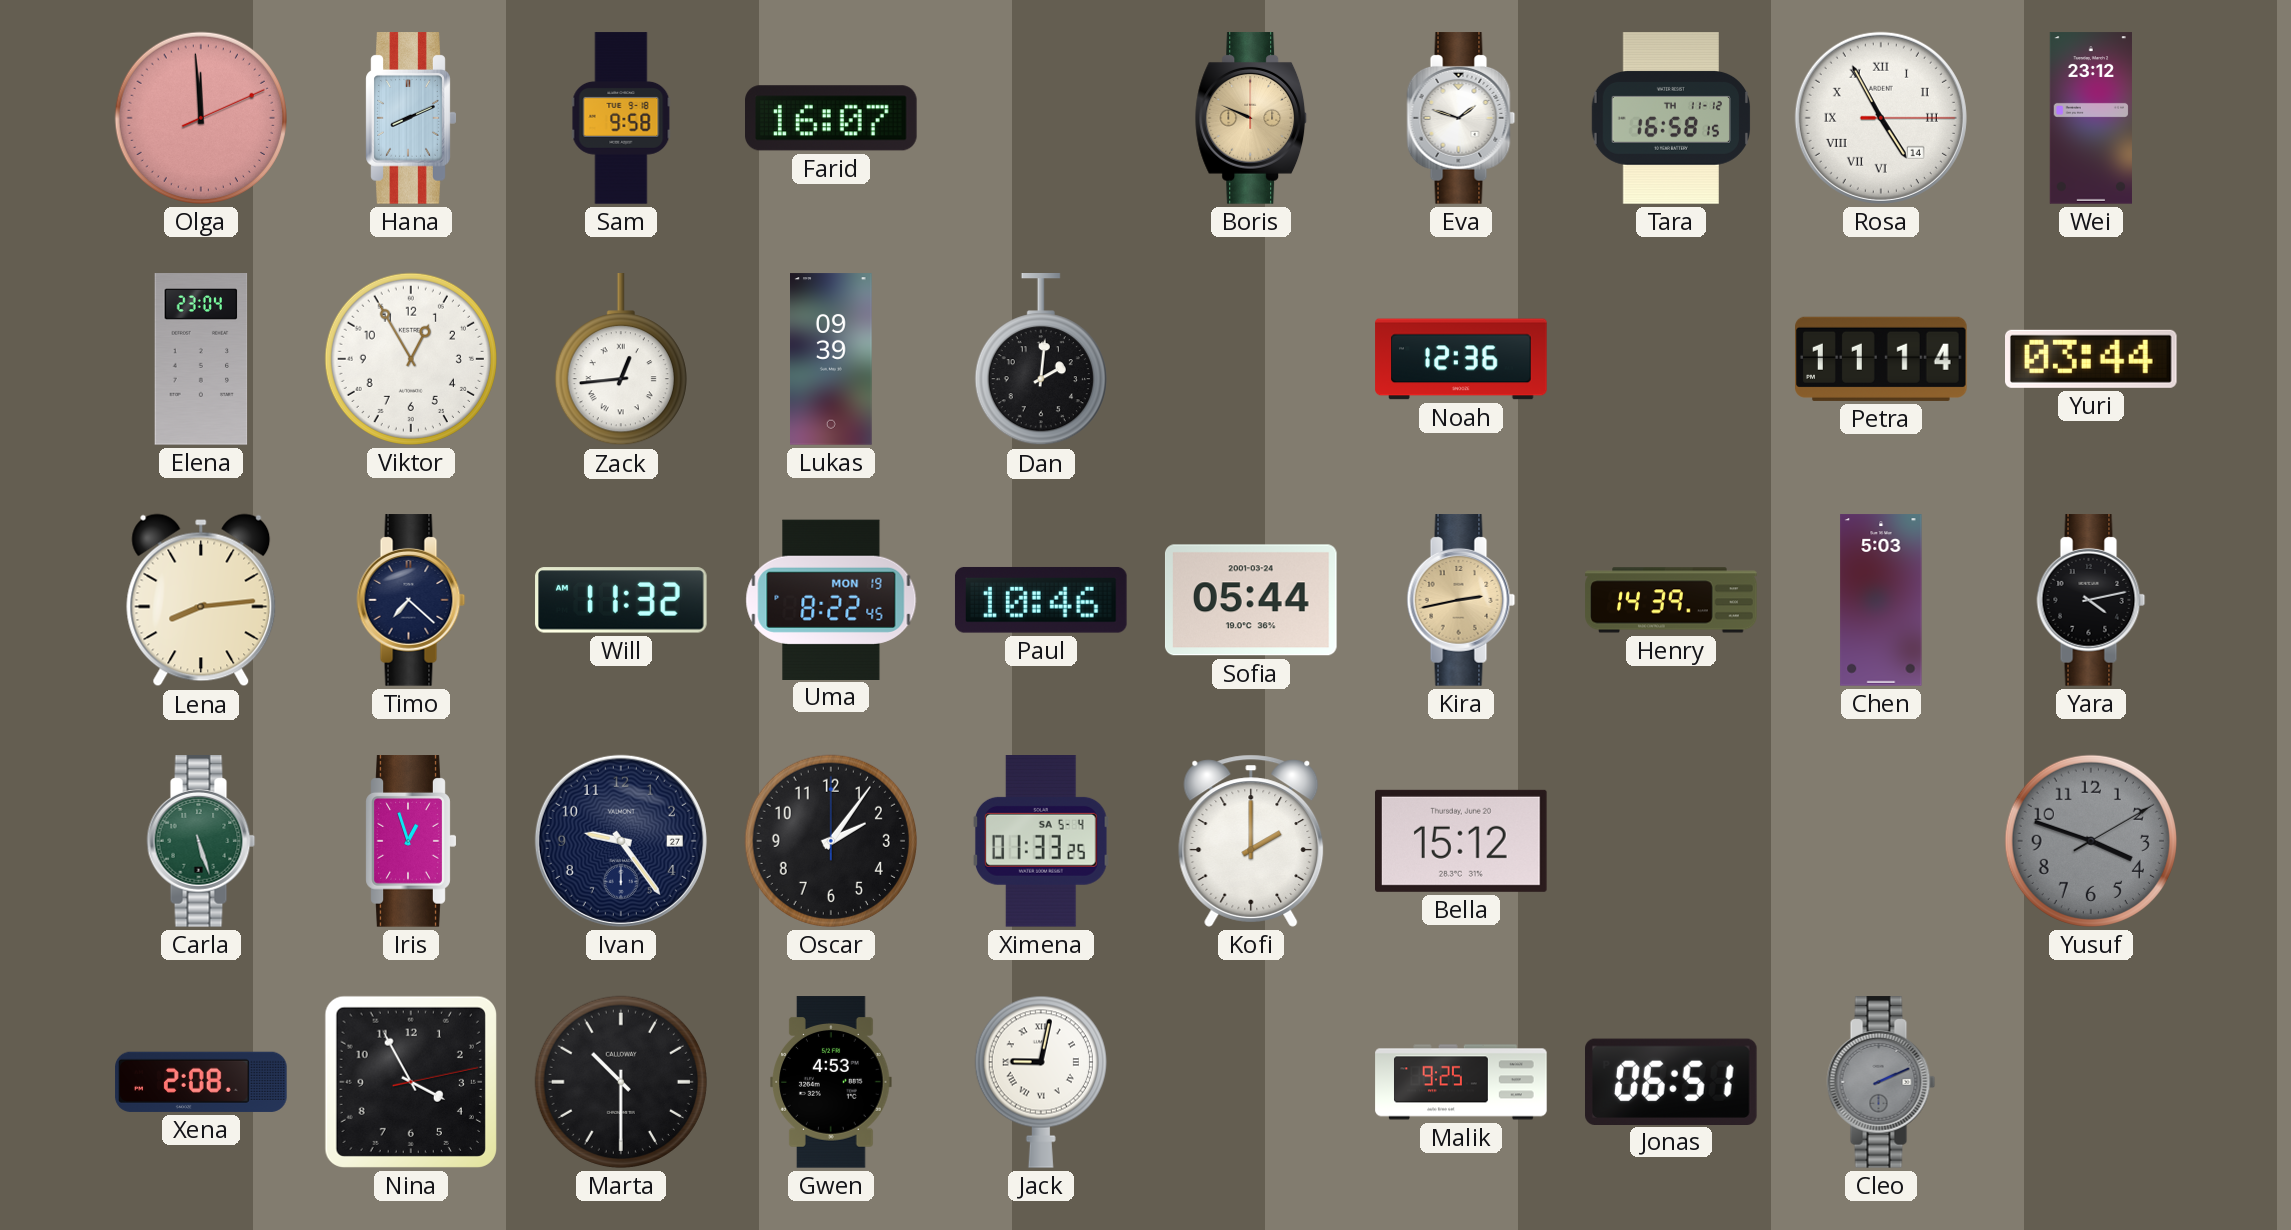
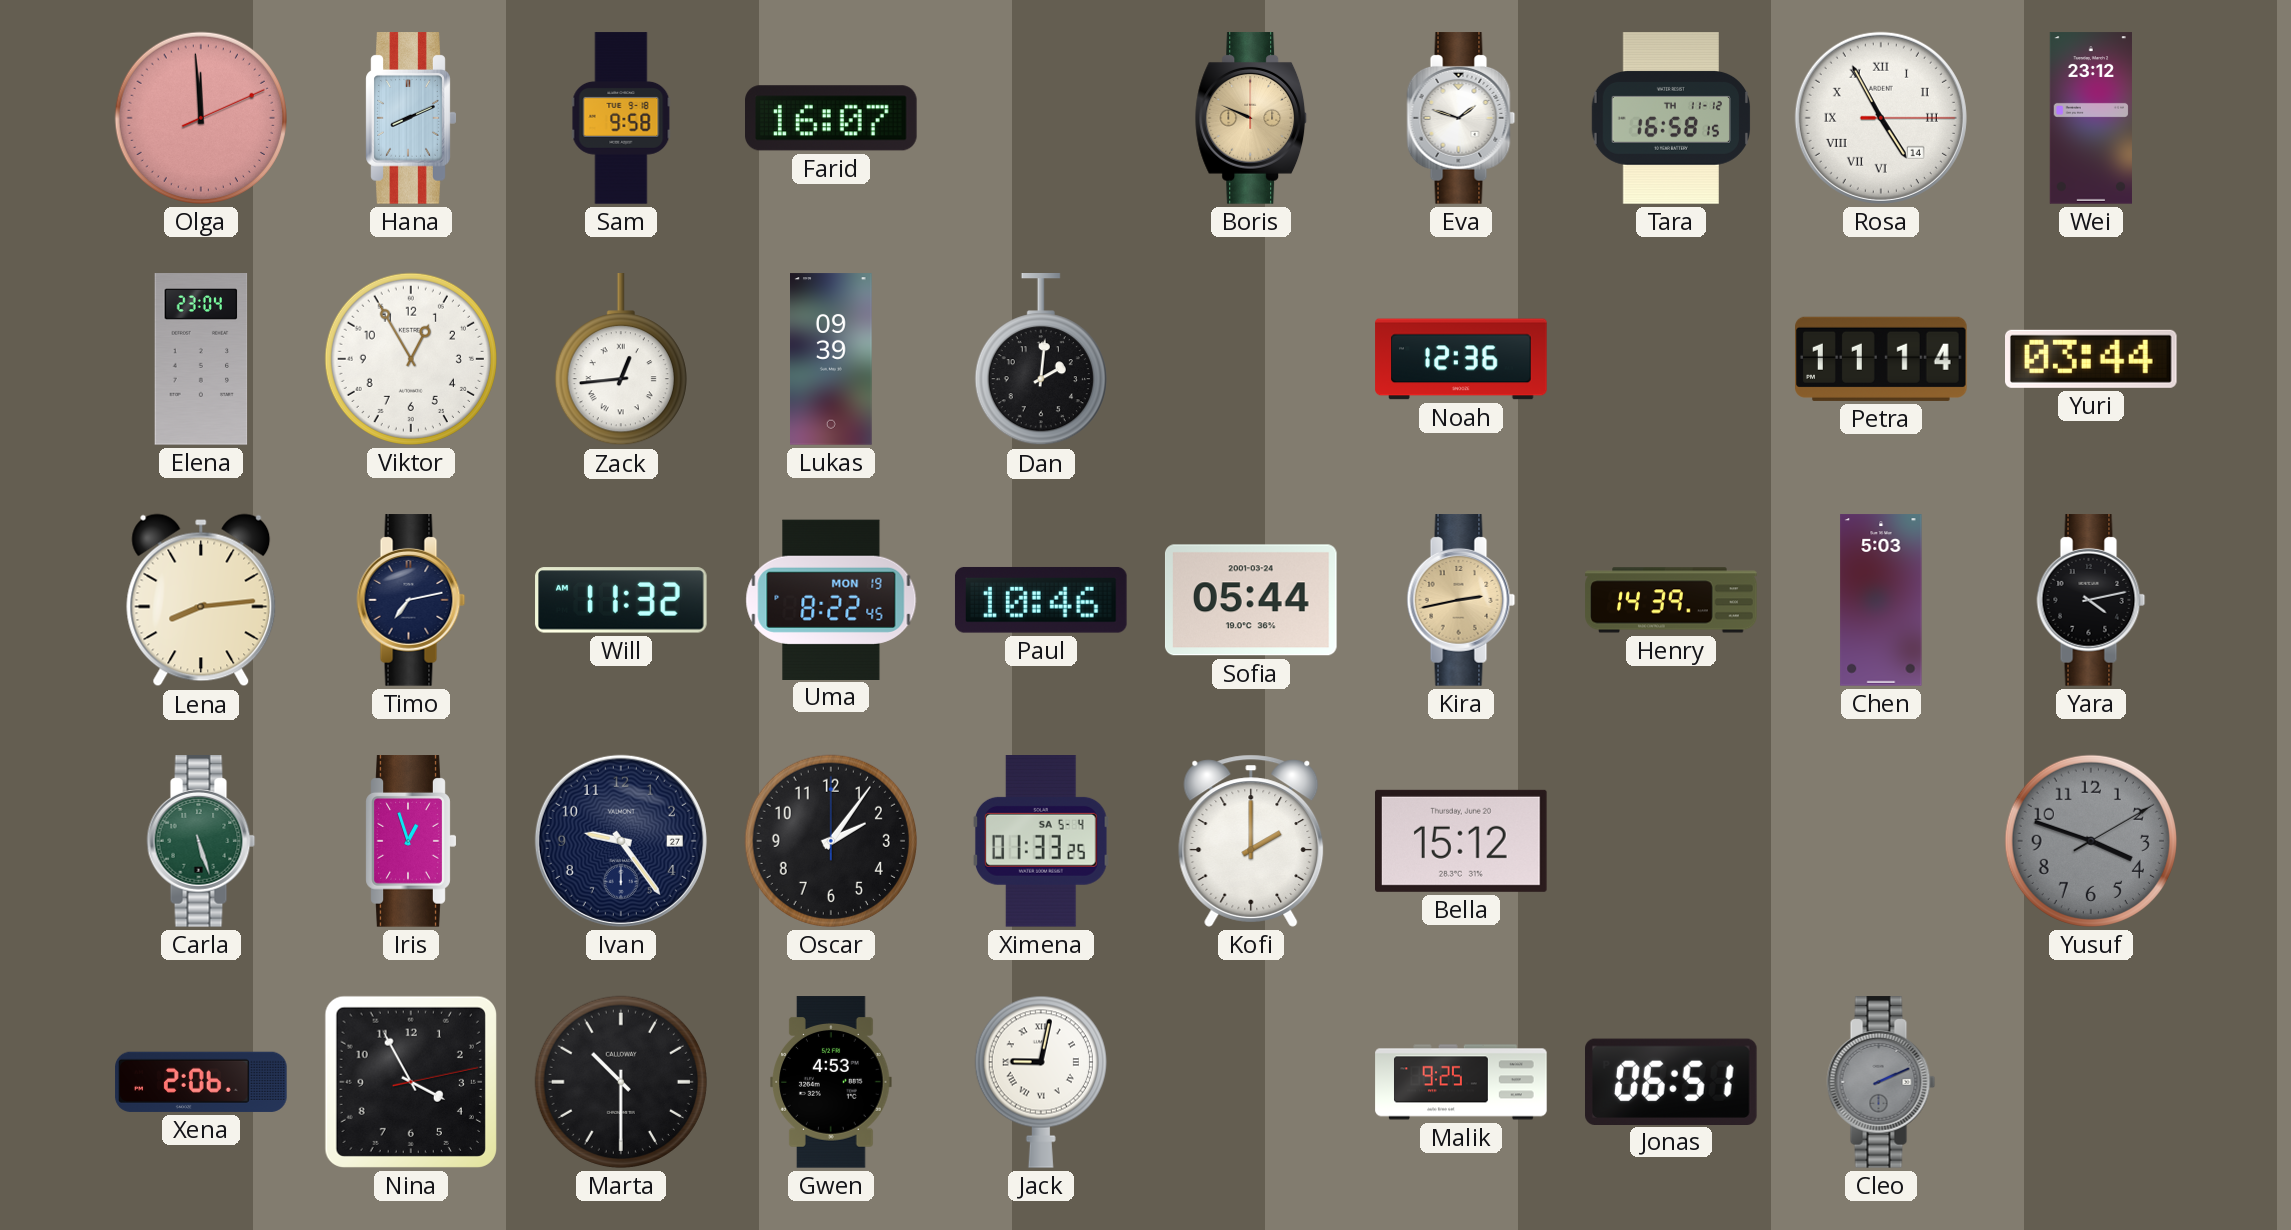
Timo: 7:22 -> 7:13 (411, 600)
Xena: 2:08 -> 2:06 (201, 1082)
